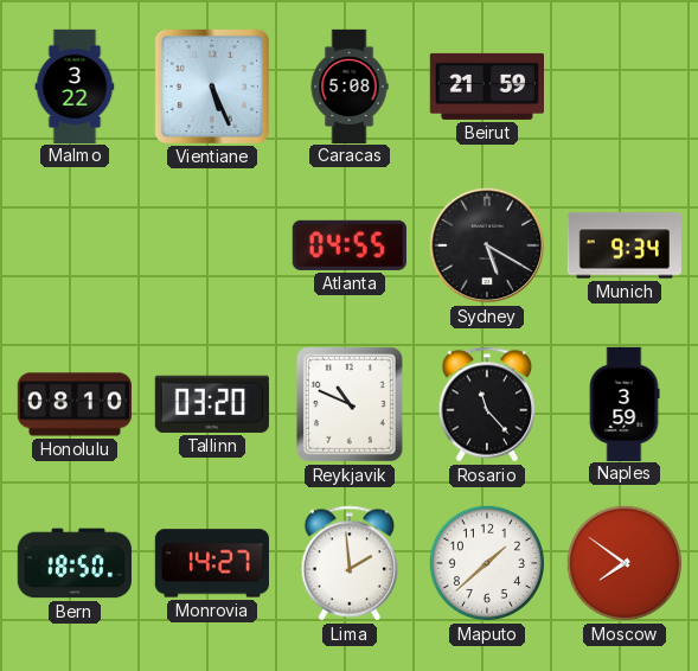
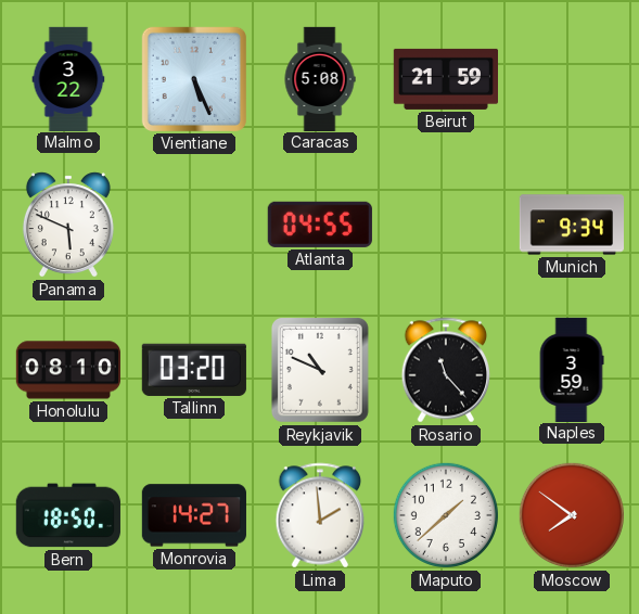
Panama: none -> 5:49 (68, 225)
Sydney: 5:20 -> none (487, 245)
